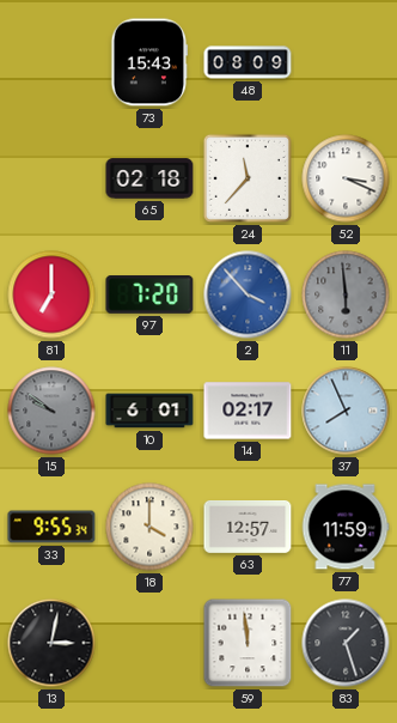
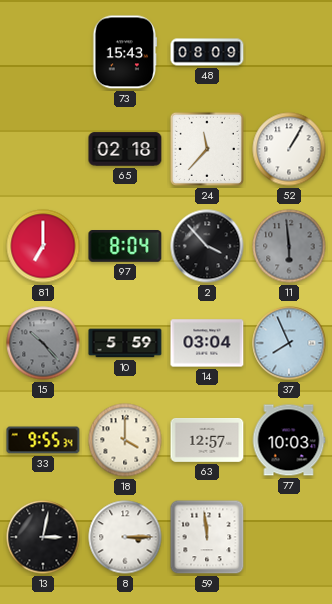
52: 3:19 -> 1:05 (289, 149)
97: 7:20 -> 8:04 (125, 247)
2 dial: blue -> black (207, 246)
15: 9:51 -> 10:23 (43, 343)
10: 6:01 -> 5:59 (125, 343)
14: 02:17 -> 03:04 (207, 343)
77: 11:59 -> 10:03 (289, 440)
8: none -> 3:15 (125, 537)
83: 1:27 -> none (346, 643)
